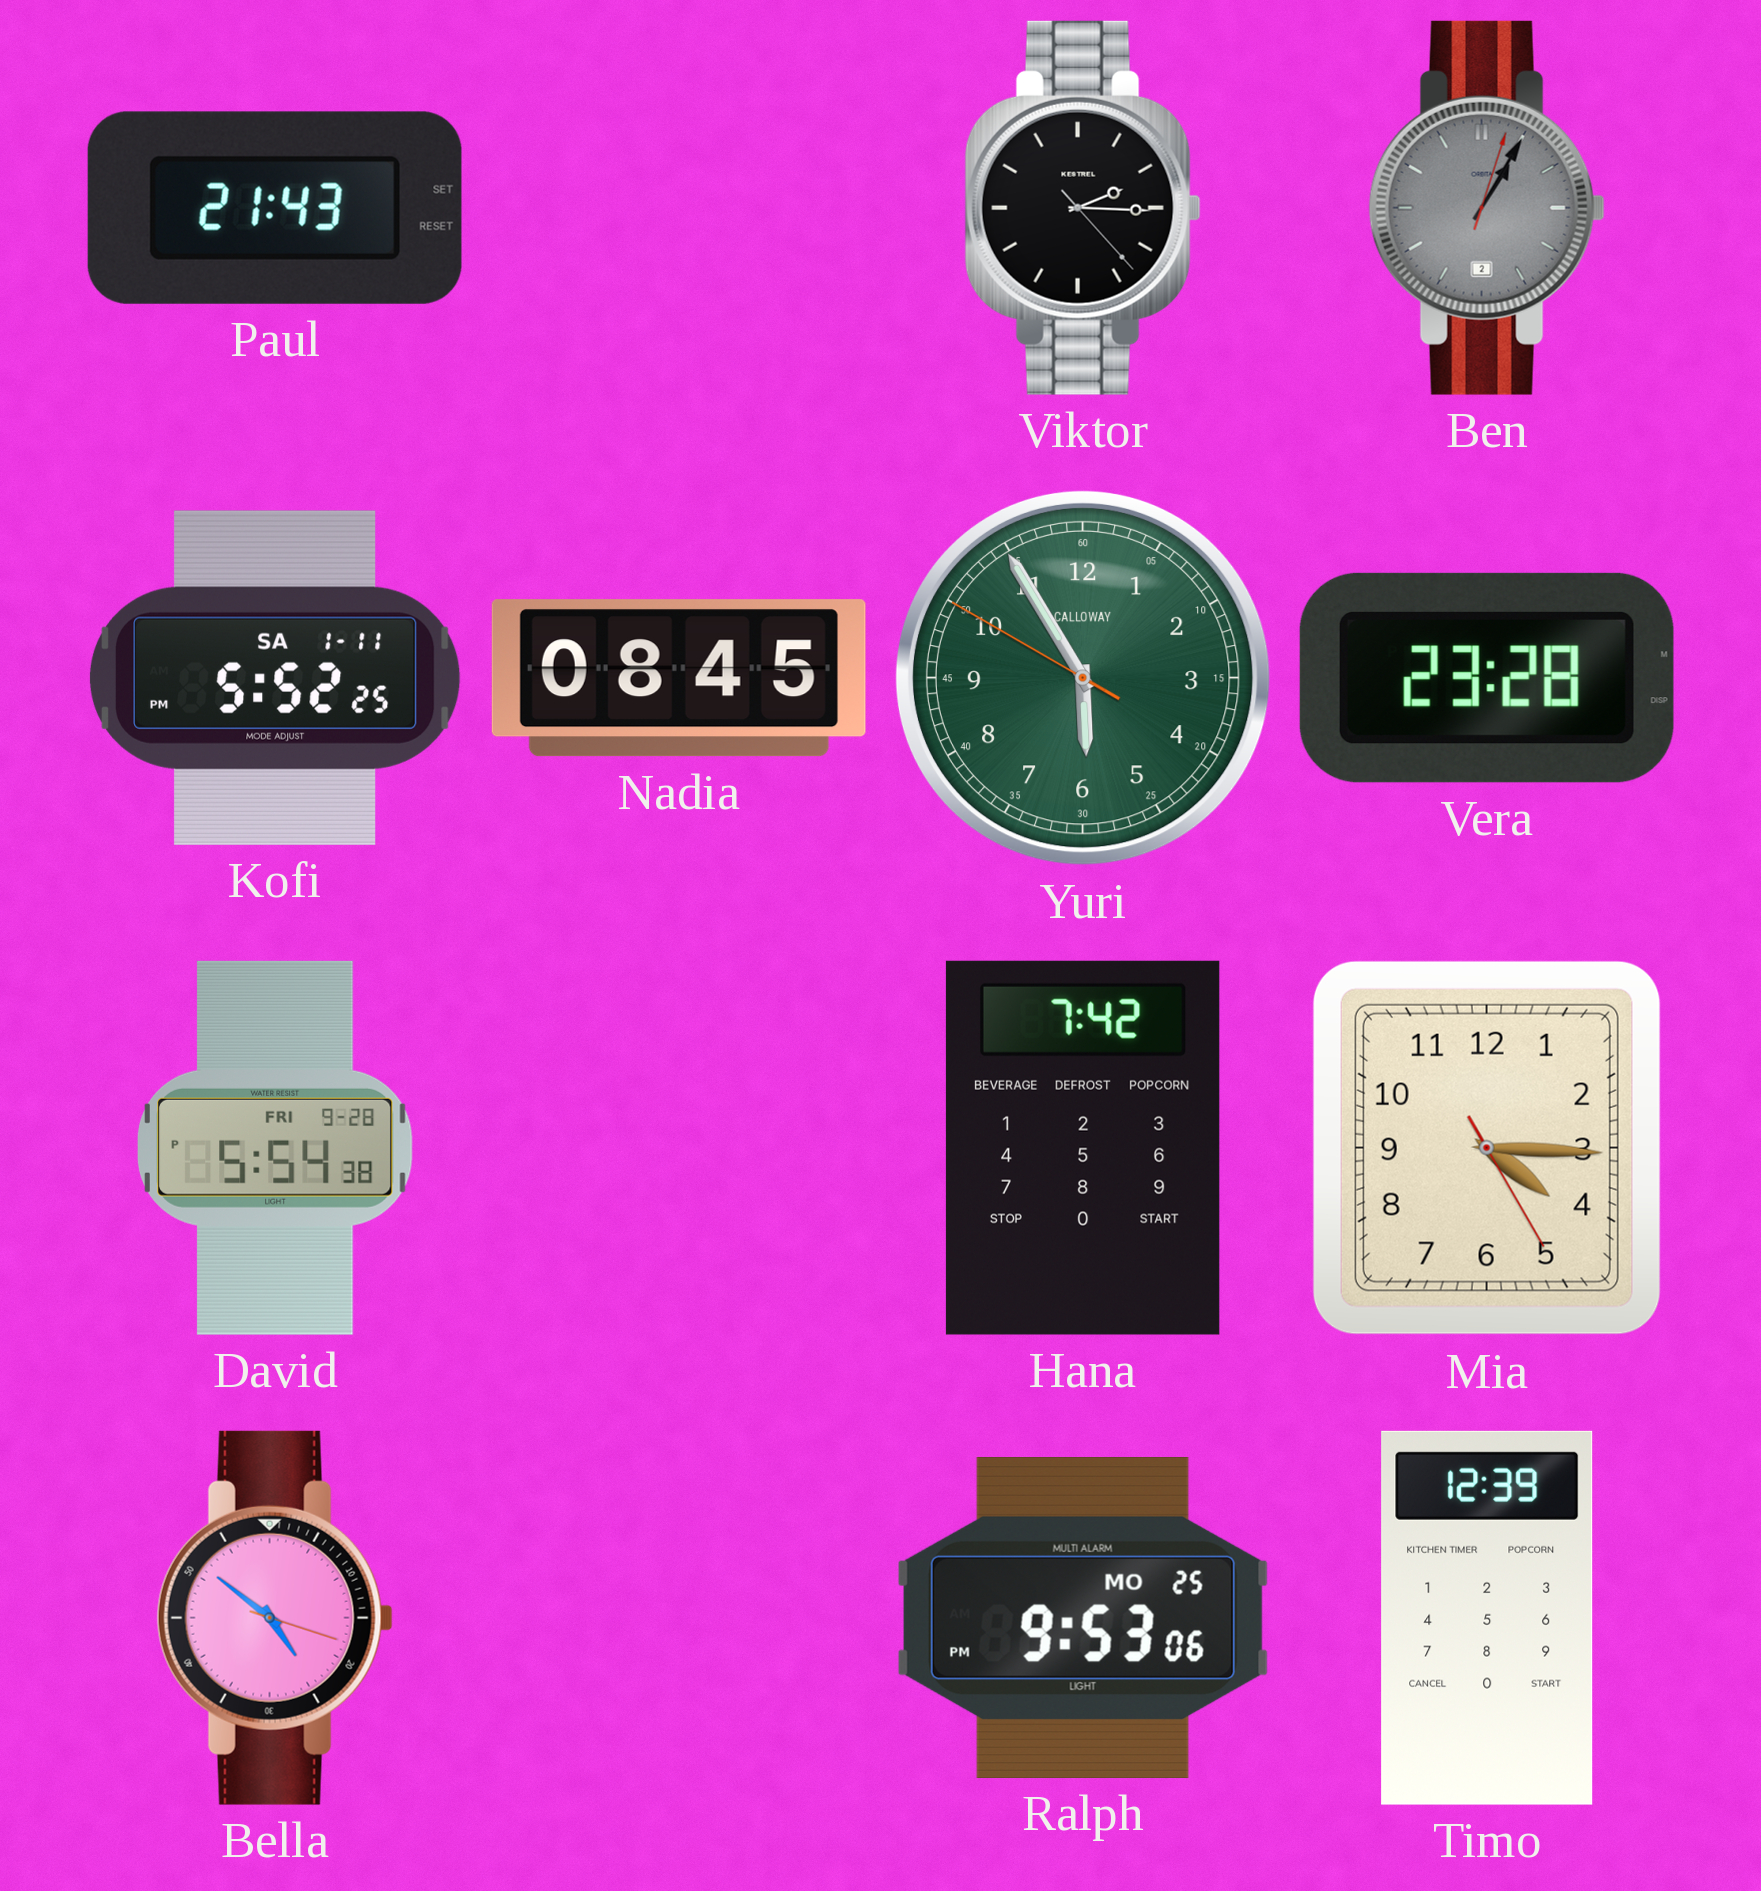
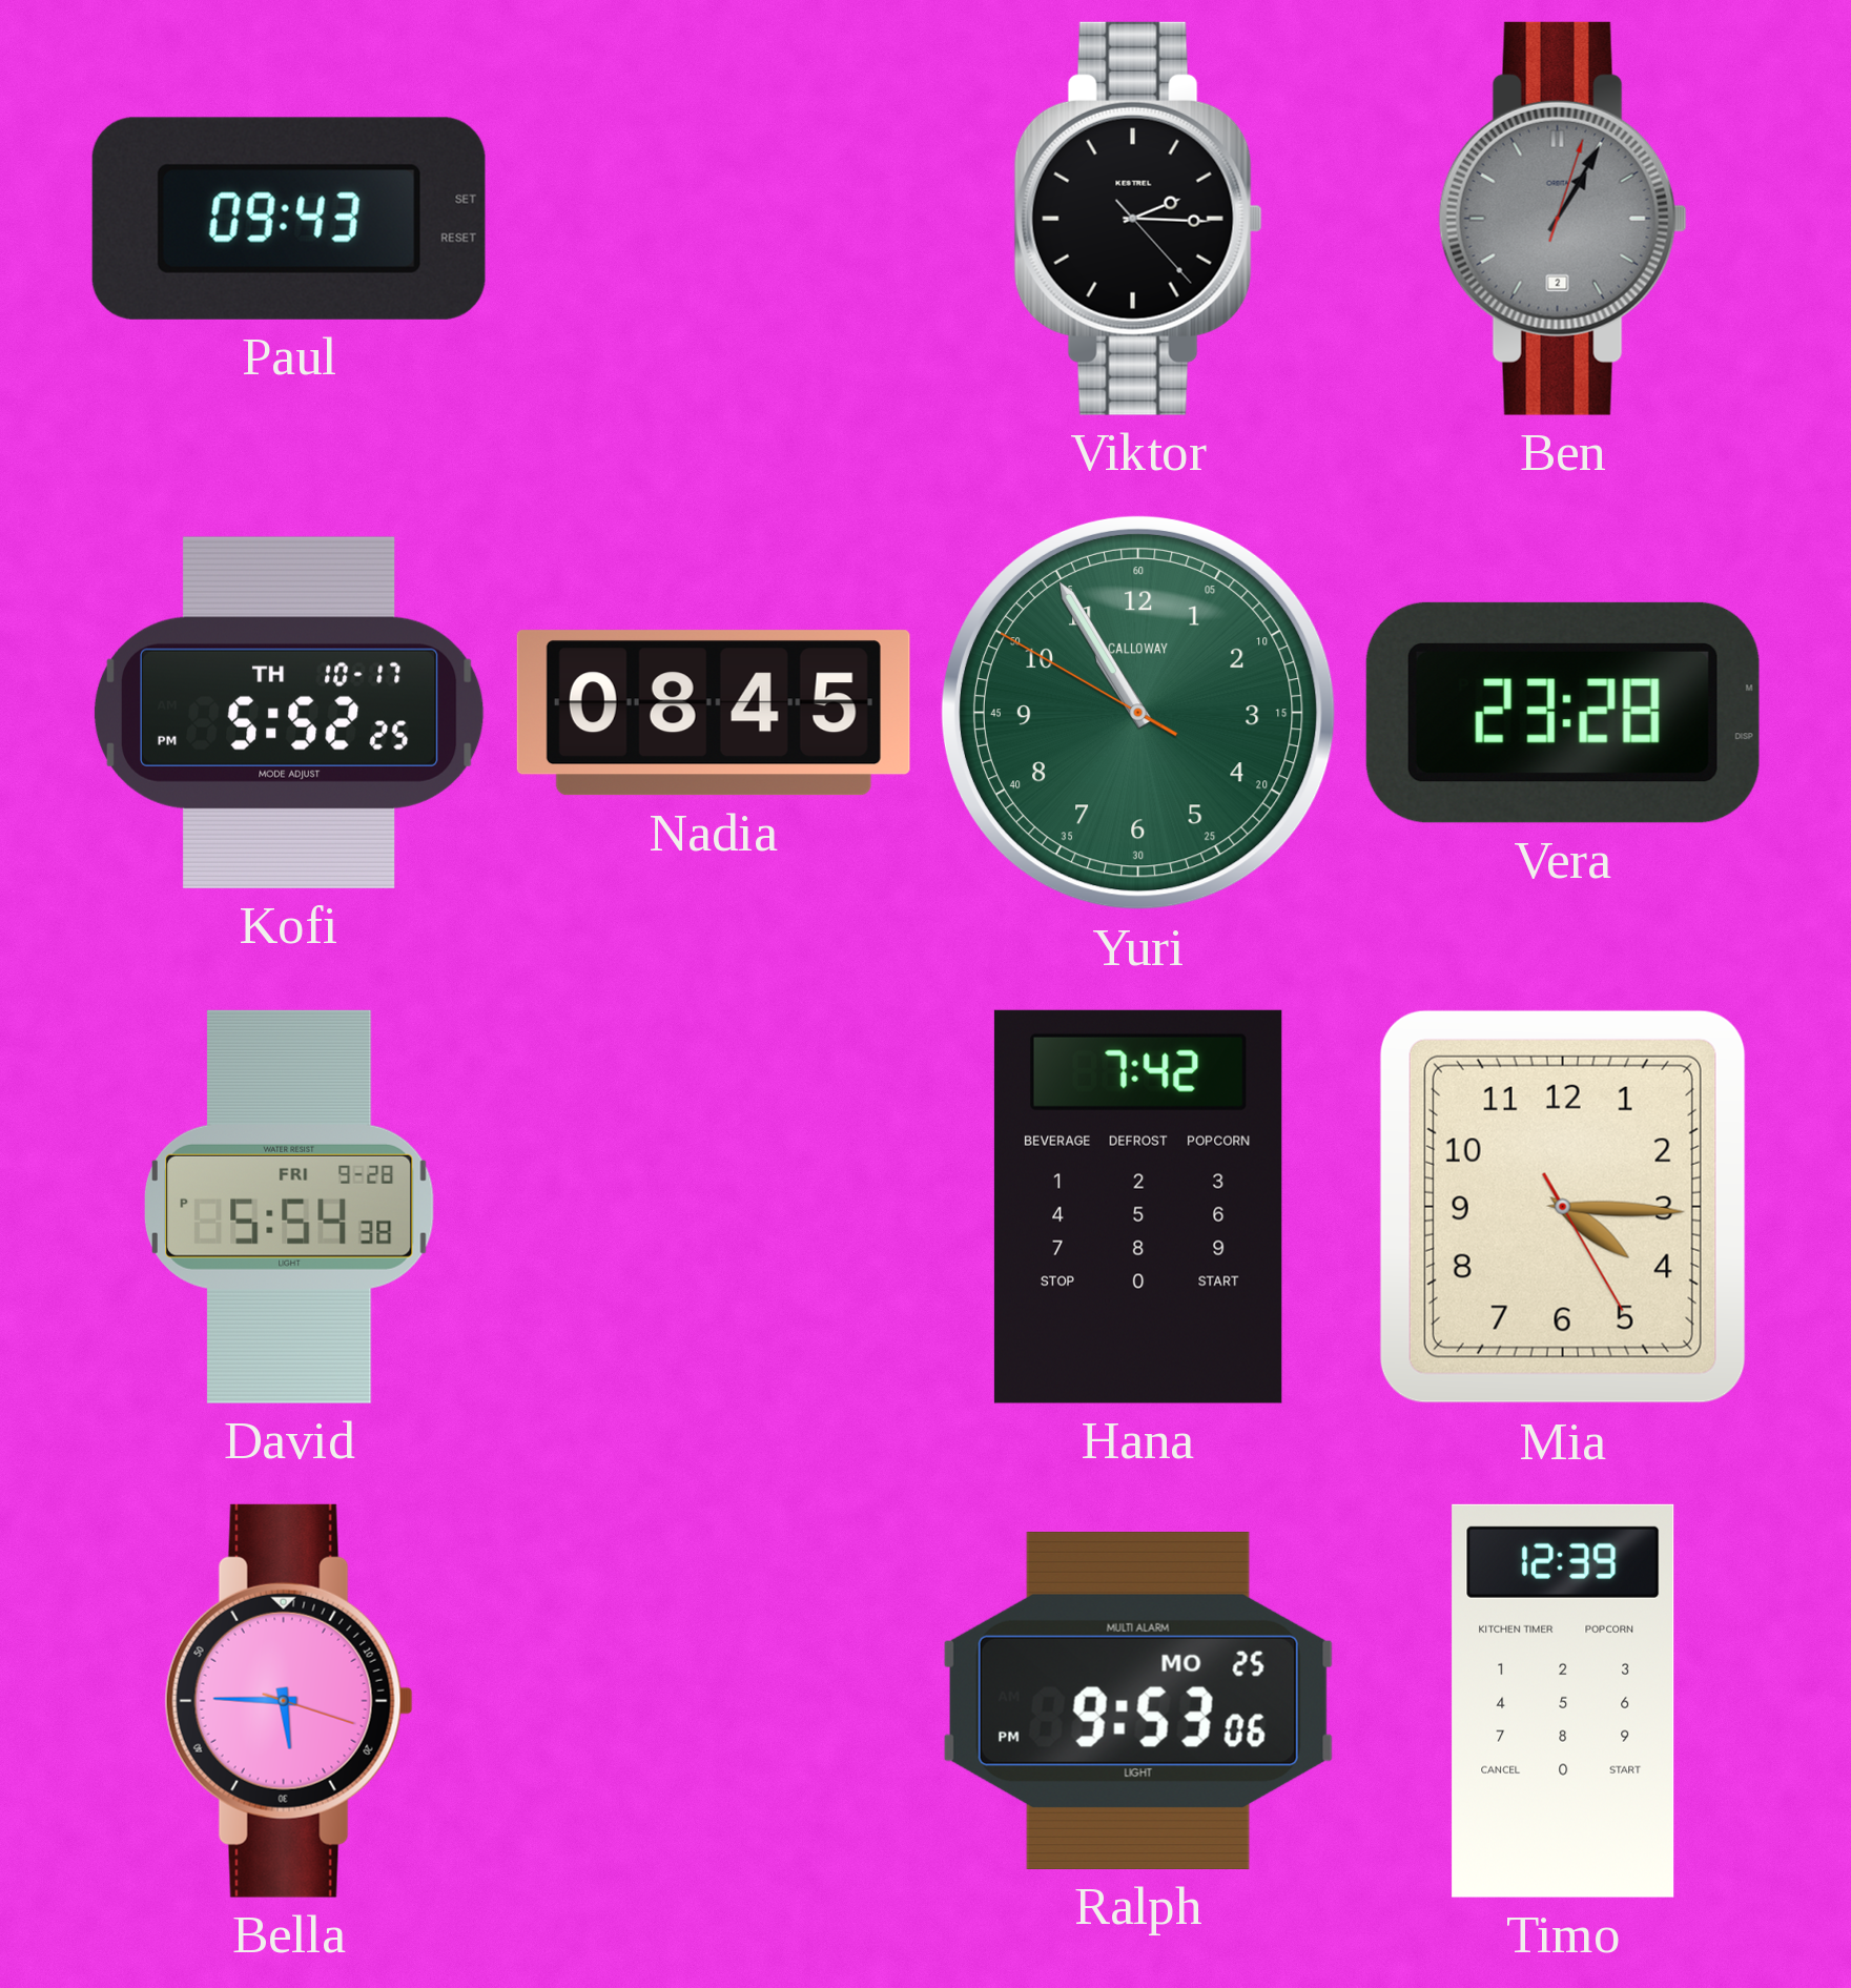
Paul: 21:43 -> 09:43 (289, 219)
Kofi date: SA 1-11 -> TH 10-17 (289, 713)
Yuri: 5:54 -> 10:54 (1138, 713)
Bella: 4:51 -> 5:45 (289, 1701)
